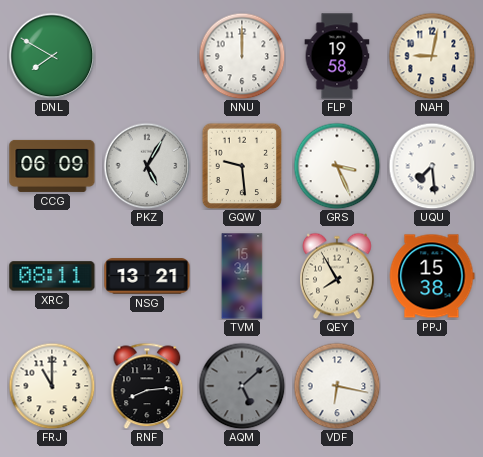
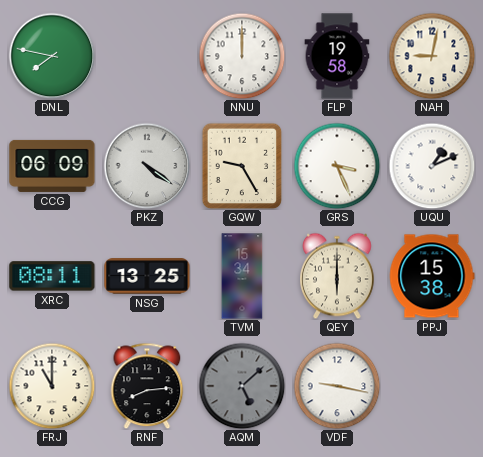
DNL: 7:50 -> 7:47 (52, 56)
PKZ: 5:05 -> 4:21 (147, 166)
GQW: 9:29 -> 9:25 (242, 166)
UQU: 7:29 -> 1:11 (432, 166)
NSG: 13:21 -> 13:25 (147, 276)
QEY: 7:55 -> 6:00 (338, 276)
VDF: 6:17 -> 9:17 (337, 386)
